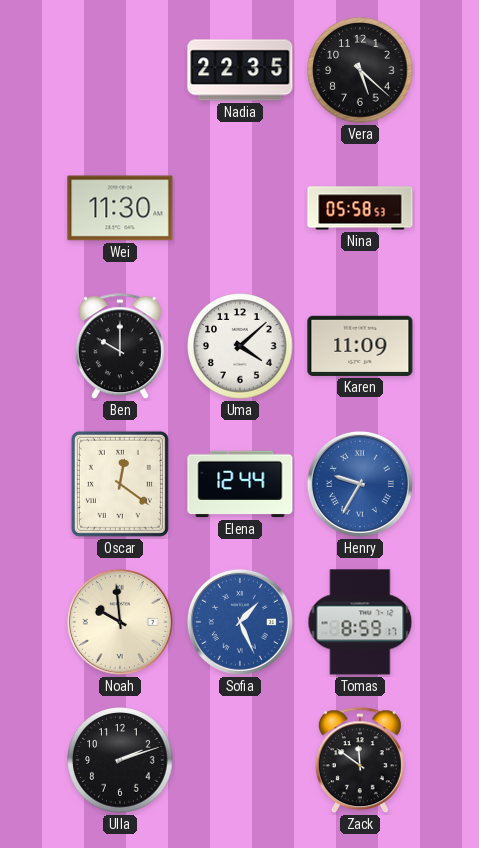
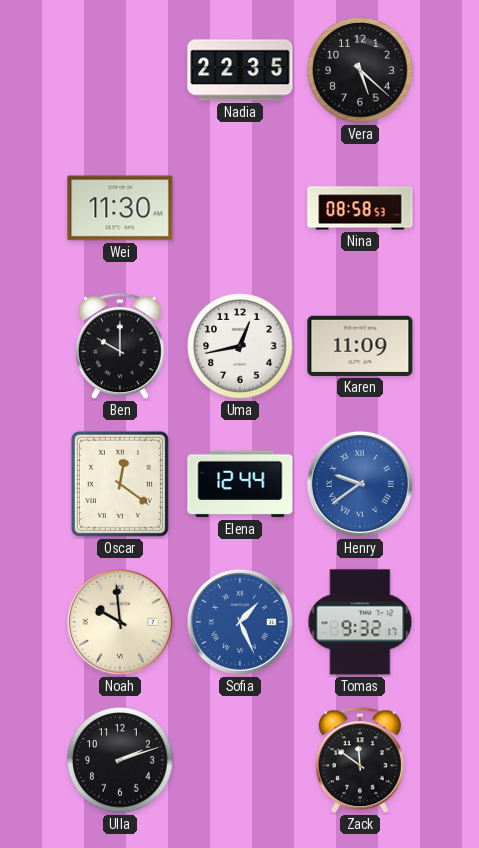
Nina: 05:58 -> 08:58 (360, 208)
Uma: 4:08 -> 12:43 (240, 346)
Henry: 9:35 -> 9:39 (360, 484)
Tomas: 8:59 -> 9:32 (360, 622)
